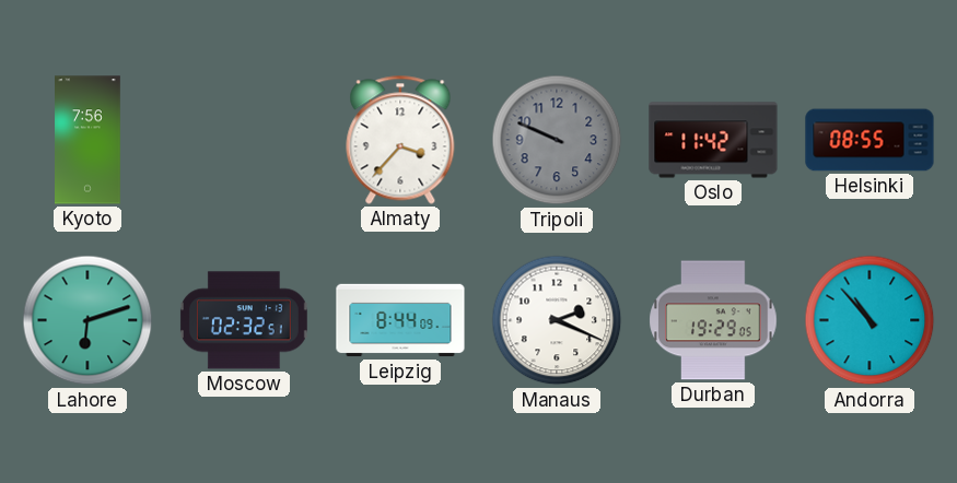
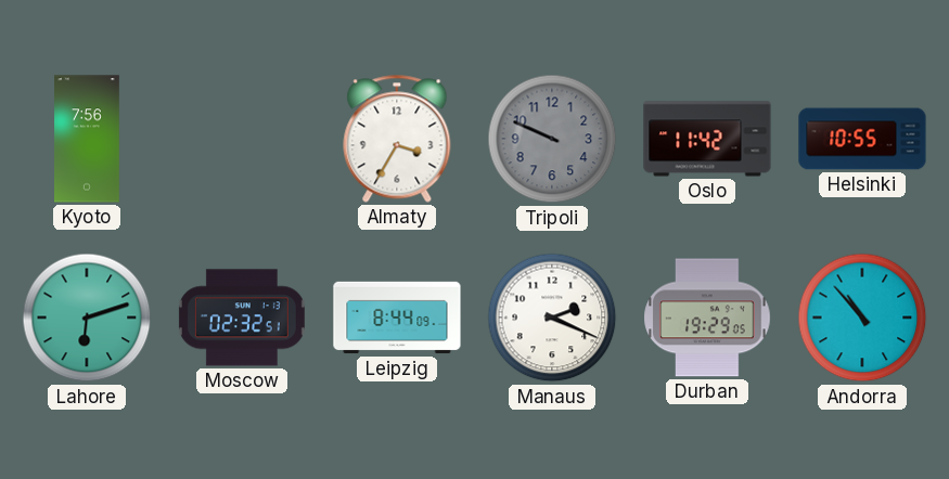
Almaty: 3:37 -> 3:35 (397, 139)
Helsinki: 08:55 -> 10:55 (862, 139)
